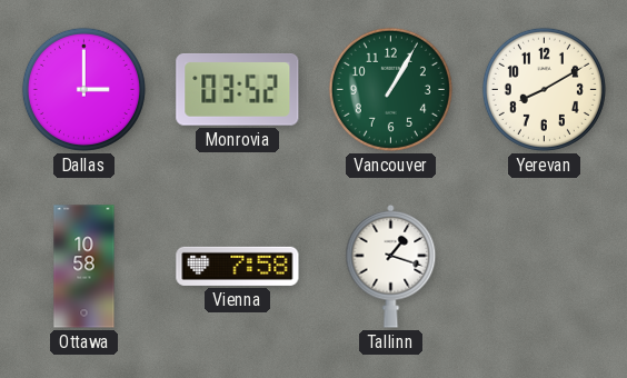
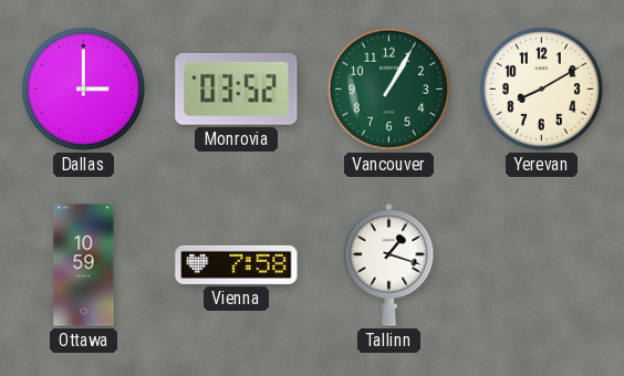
Ottawa: 10:58 -> 10:59 (84, 265)
